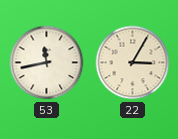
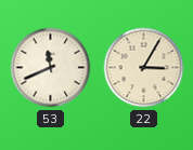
53: 11:43 -> 11:41 (51, 68)
